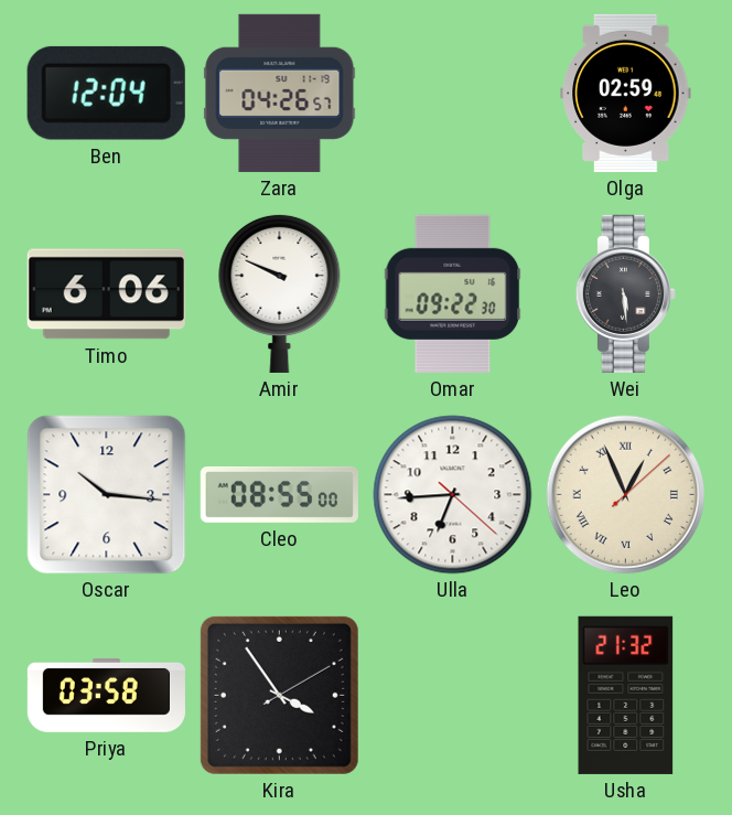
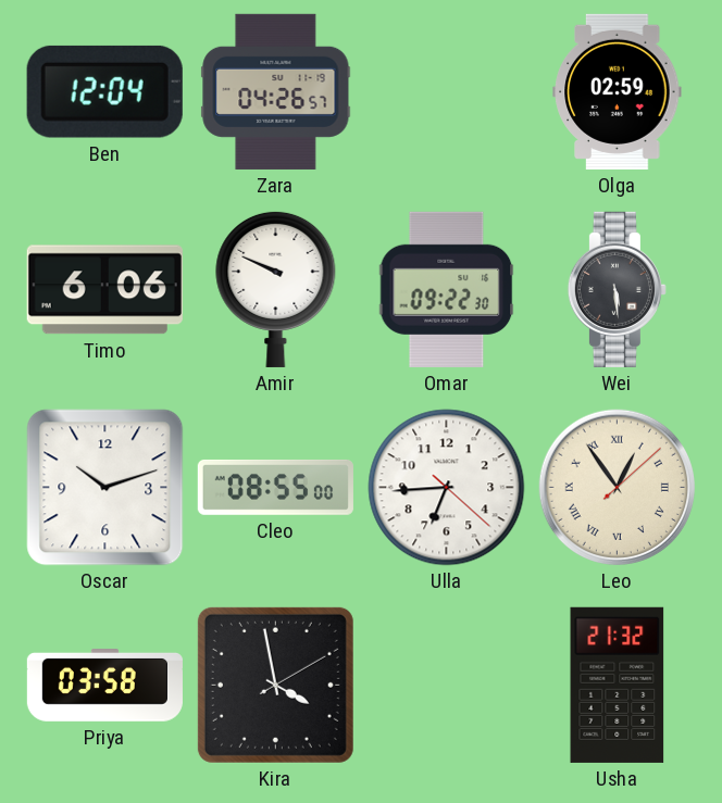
Oscar: 10:16 -> 10:12 (105, 488)
Leo: 12:56 -> 12:54 (617, 487)
Kira: 3:54 -> 3:58 (275, 685)
